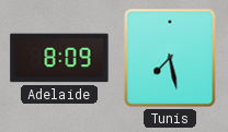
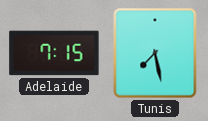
Adelaide: 8:09 -> 7:15 (54, 53)
